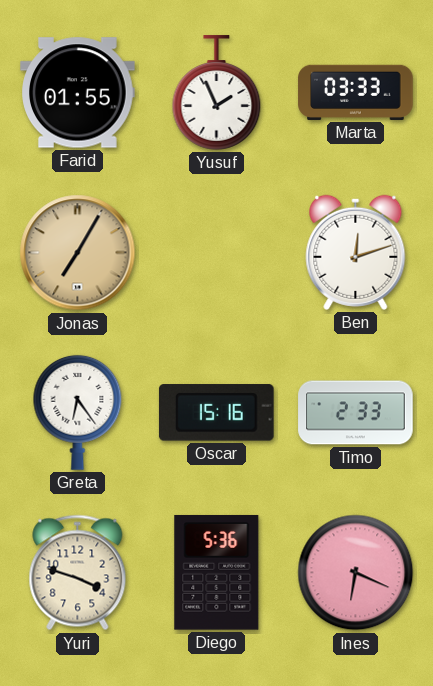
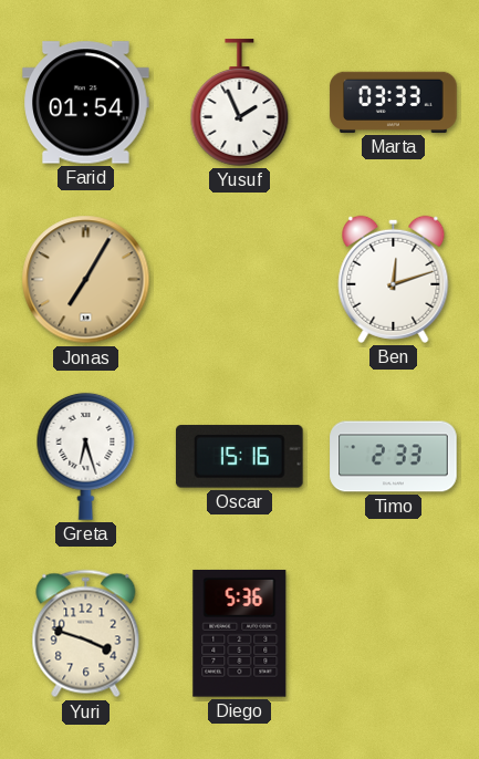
Farid: 01:55 -> 01:54 (86, 103)
Greta: 6:24 -> 6:27 (86, 456)
Ines: 6:19 -> none (356, 573)
